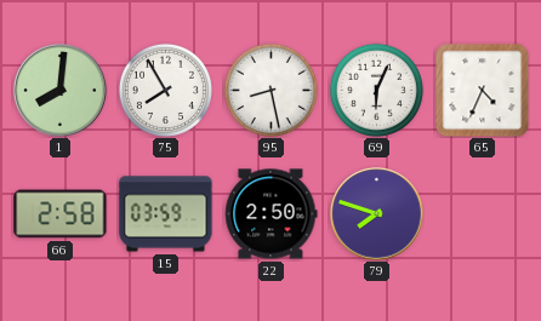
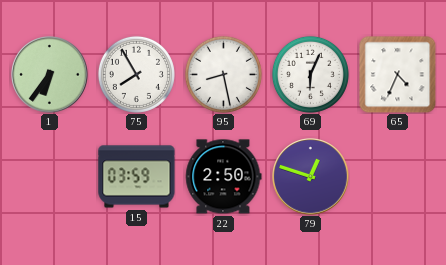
1: 8:01 -> 6:36 (50, 75)
66: 2:58 -> none (61, 214)
79: 7:48 -> 12:48 (311, 177)
